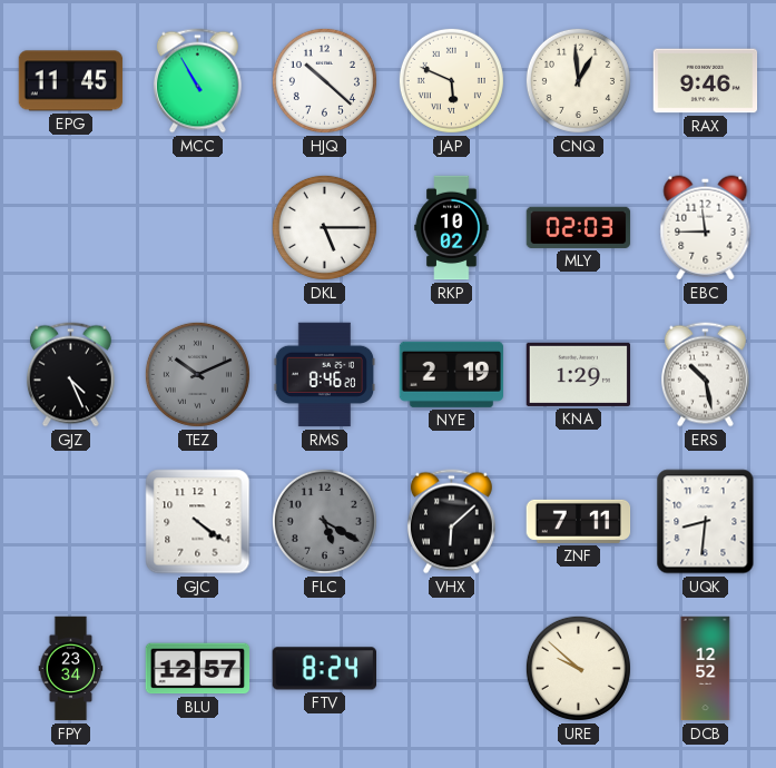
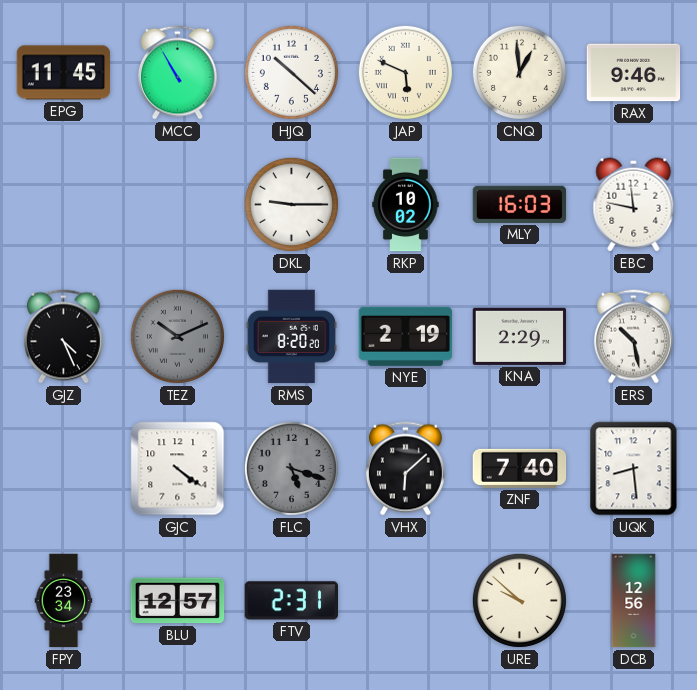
DKL: 5:15 -> 9:15 (291, 204)
MLY: 02:03 -> 16:03 (520, 204)
EBC: 11:45 -> 11:47 (634, 205)
RMS: 8:46 -> 8:20 (292, 337)
KNA: 1:29 -> 2:29 (520, 336)
FLC: 5:20 -> 5:18 (291, 468)
ZNF: 7:11 -> 7:40 (520, 468)
UQK: 8:31 -> 8:29 (634, 469)
FTV: 8:24 -> 2:31 (291, 601)
DCB: 12:52 -> 12:56 (634, 601)
